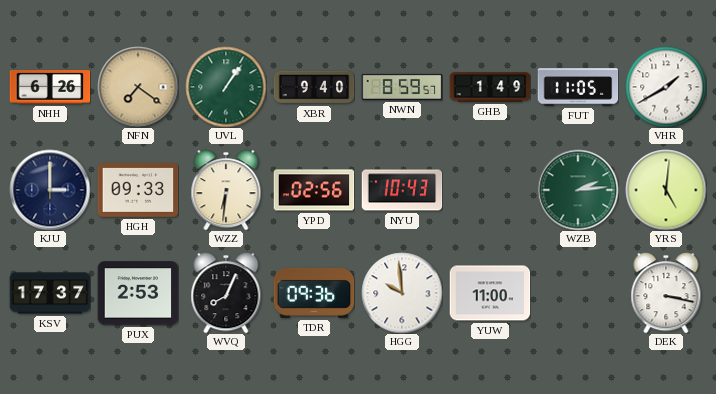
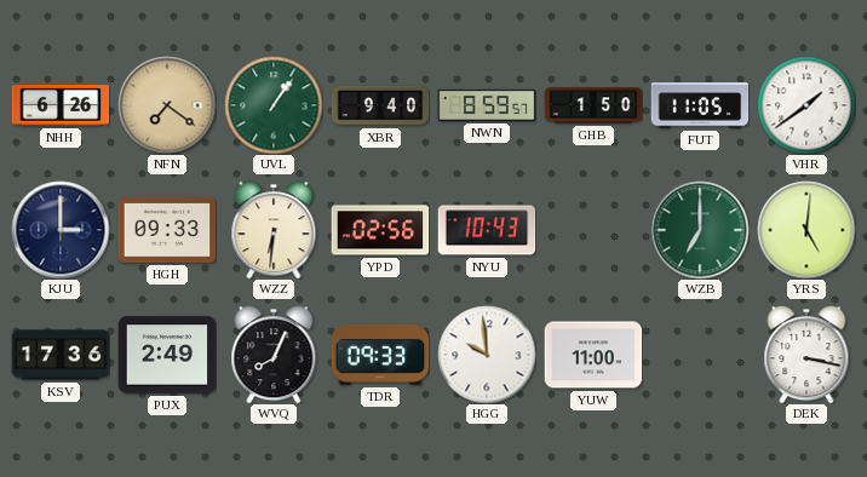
GHB: 1:49 -> 1:50 (593, 105)
VHR: 1:40 -> 1:39 (806, 105)
WZB: 2:14 -> 7:00 (700, 230)
KSV: 17:37 -> 17:36 (61, 355)
PUX: 2:53 -> 2:49 (167, 355)
TDR: 09:36 -> 09:33 (380, 355)
